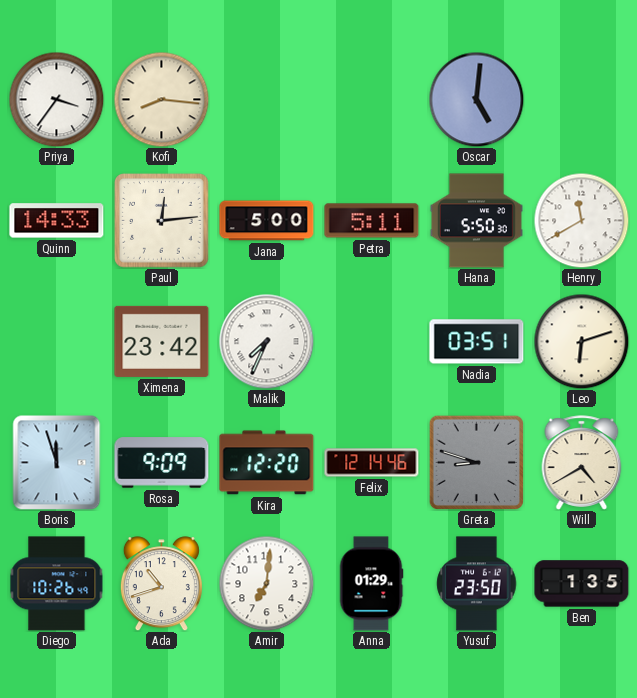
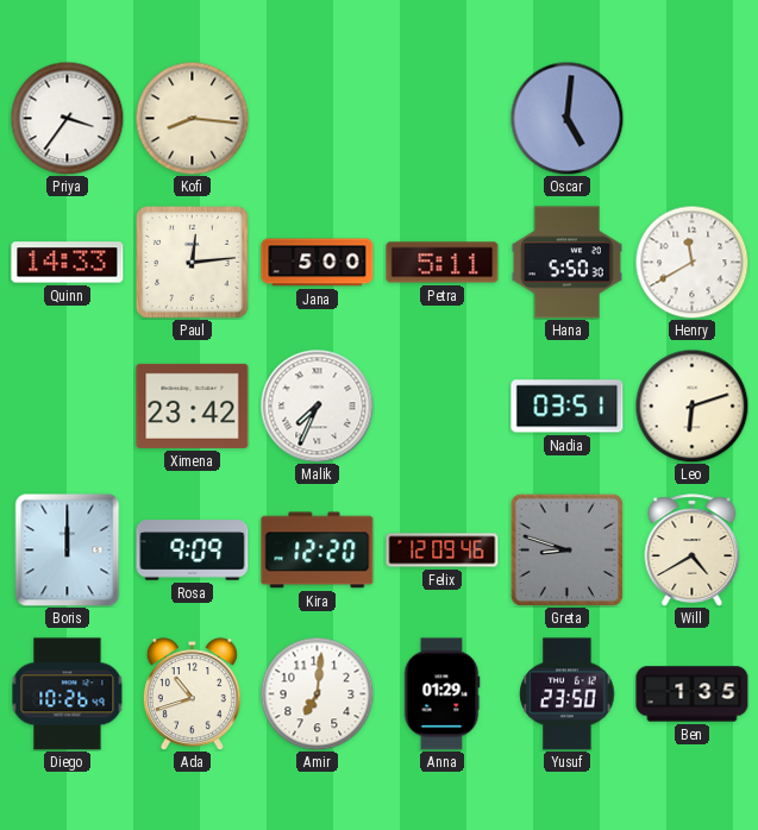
Boris: 11:57 -> 12:00 (68, 549)
Felix: 12:14 -> 12:09 (443, 551)
